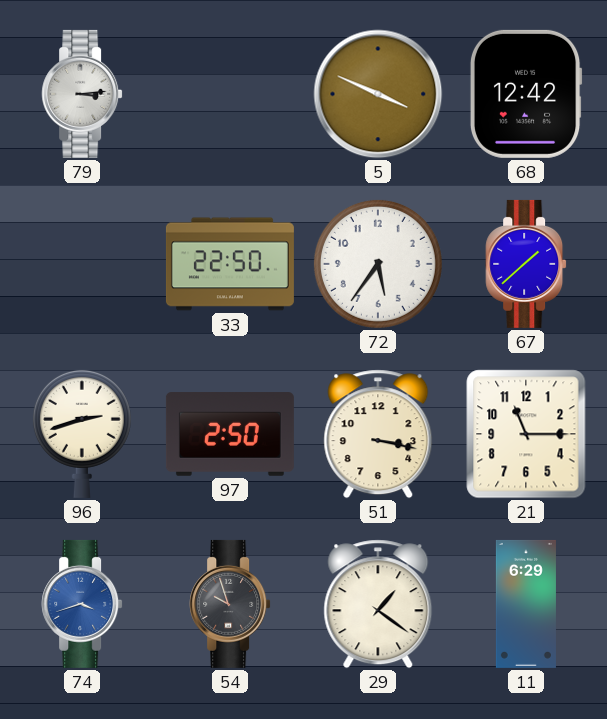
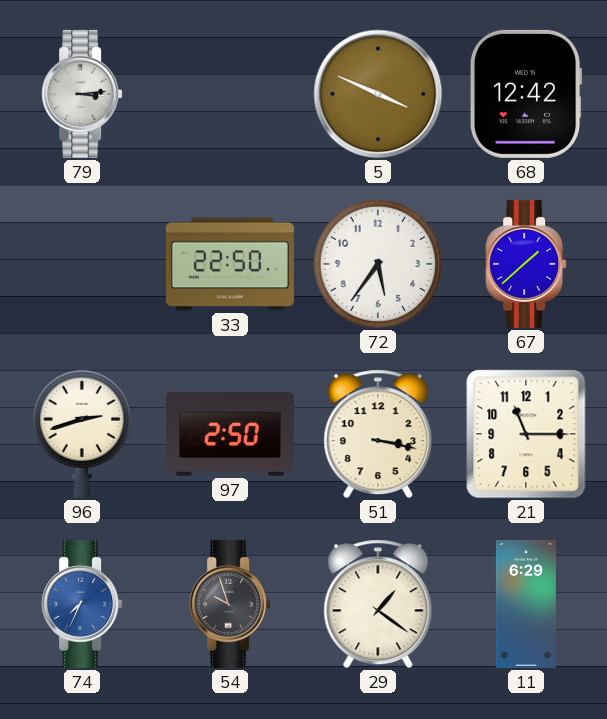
74: 3:42 -> 7:34 (82, 604)
